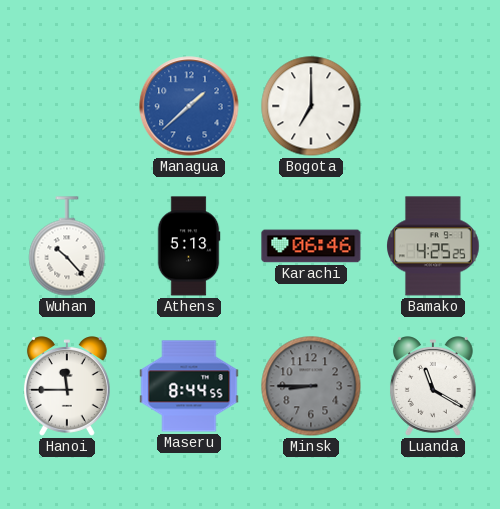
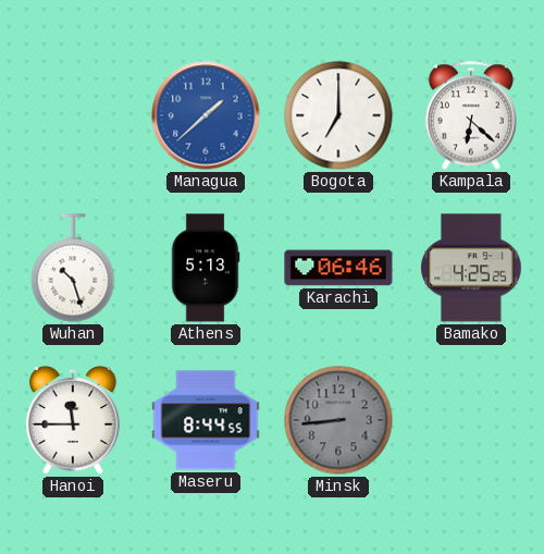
Kampala: none -> 6:22 (471, 115)
Wuhan: 10:23 -> 10:27 (73, 268)
Minsk: 8:45 -> 8:44 (338, 420)
Luanda: 11:20 -> none (433, 386)
